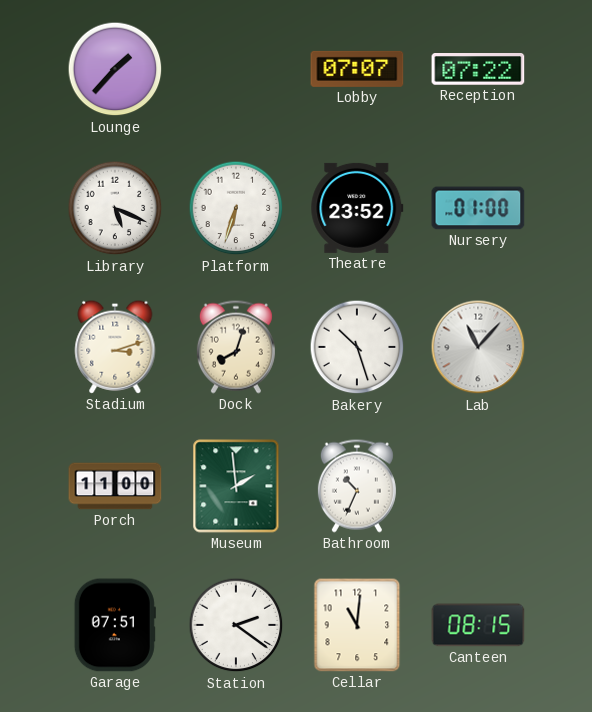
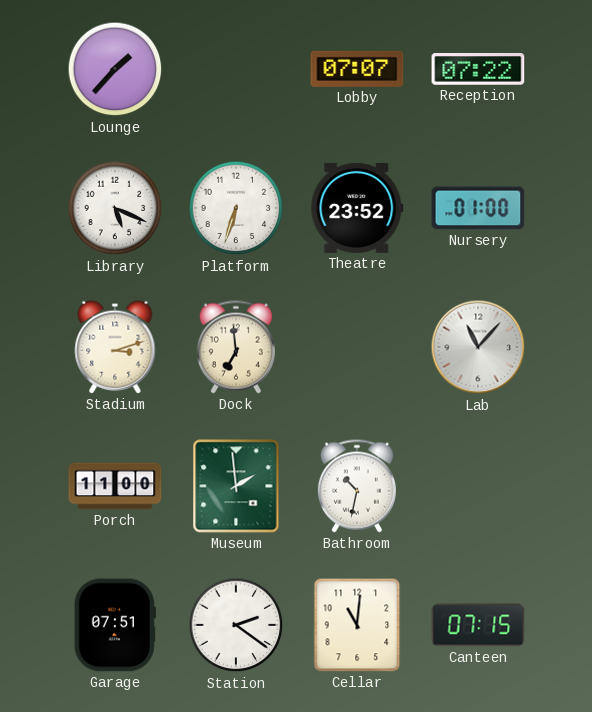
Dock: 8:03 -> 6:59 (236, 347)
Bakery: 10:27 -> none (357, 347)
Bathroom: 10:34 -> 10:32 (357, 486)
Canteen: 08:15 -> 07:15 (478, 625)
